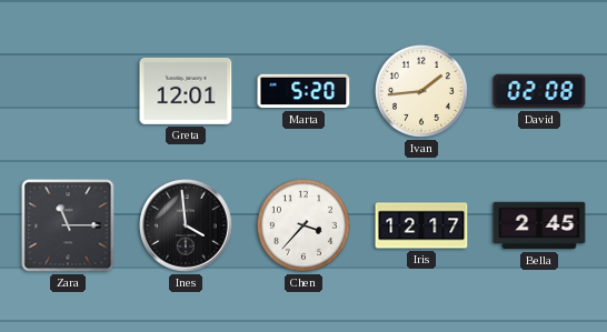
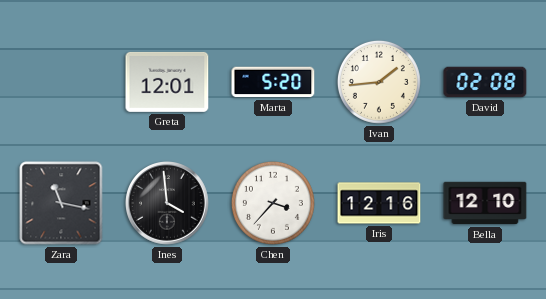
Zara: 11:15 -> 11:17 (61, 203)
Iris: 12:17 -> 12:16 (379, 203)
Bella: 2:45 -> 12:10 (485, 203)
